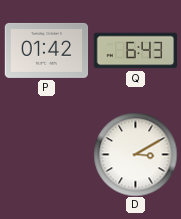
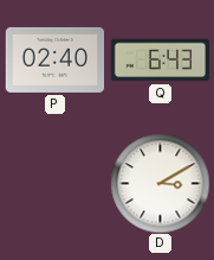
P: 01:42 -> 02:40 (54, 59)
